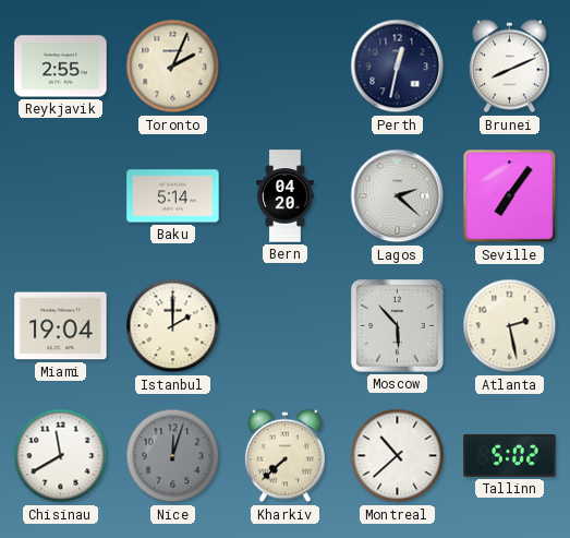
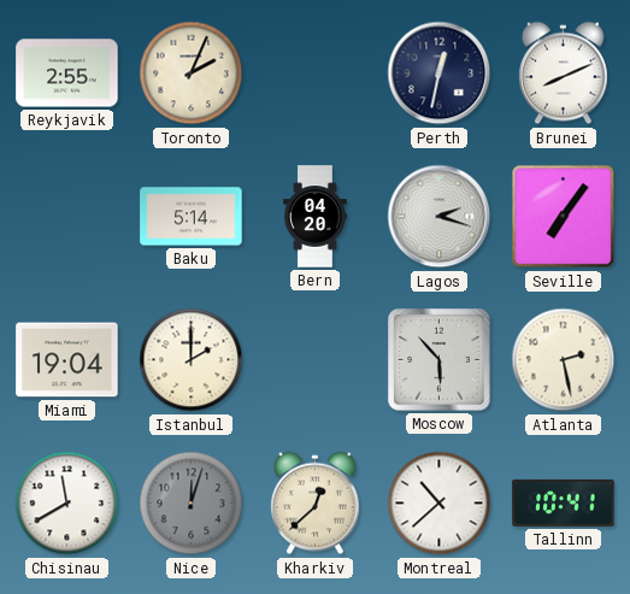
Lagos: 2:22 -> 2:18 (440, 217)
Kharkiv: 7:38 -> 12:38 (316, 504)
Tallinn: 5:02 -> 10:41 (564, 502)
